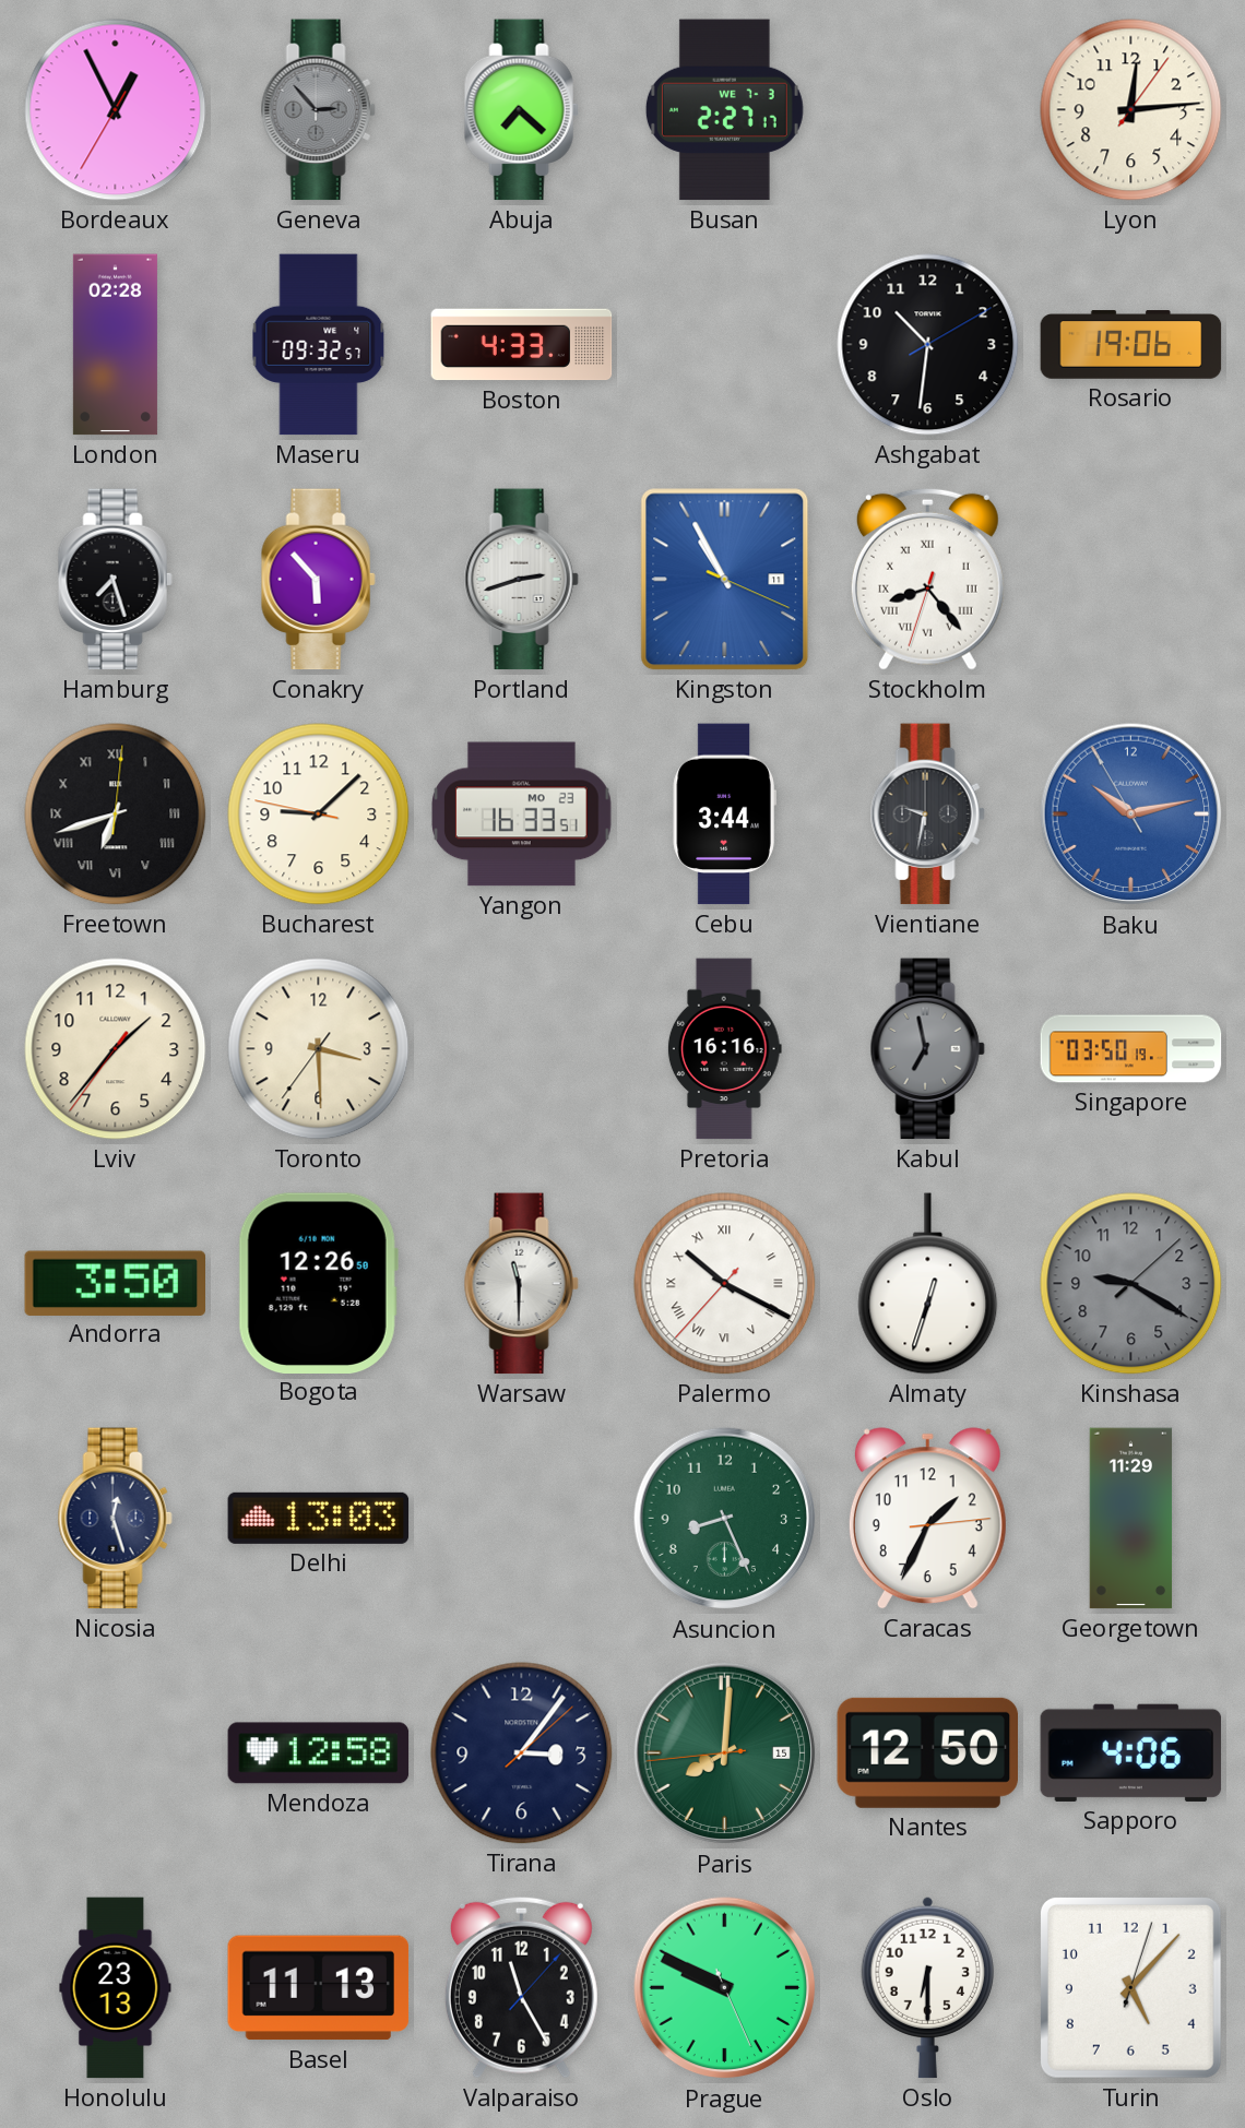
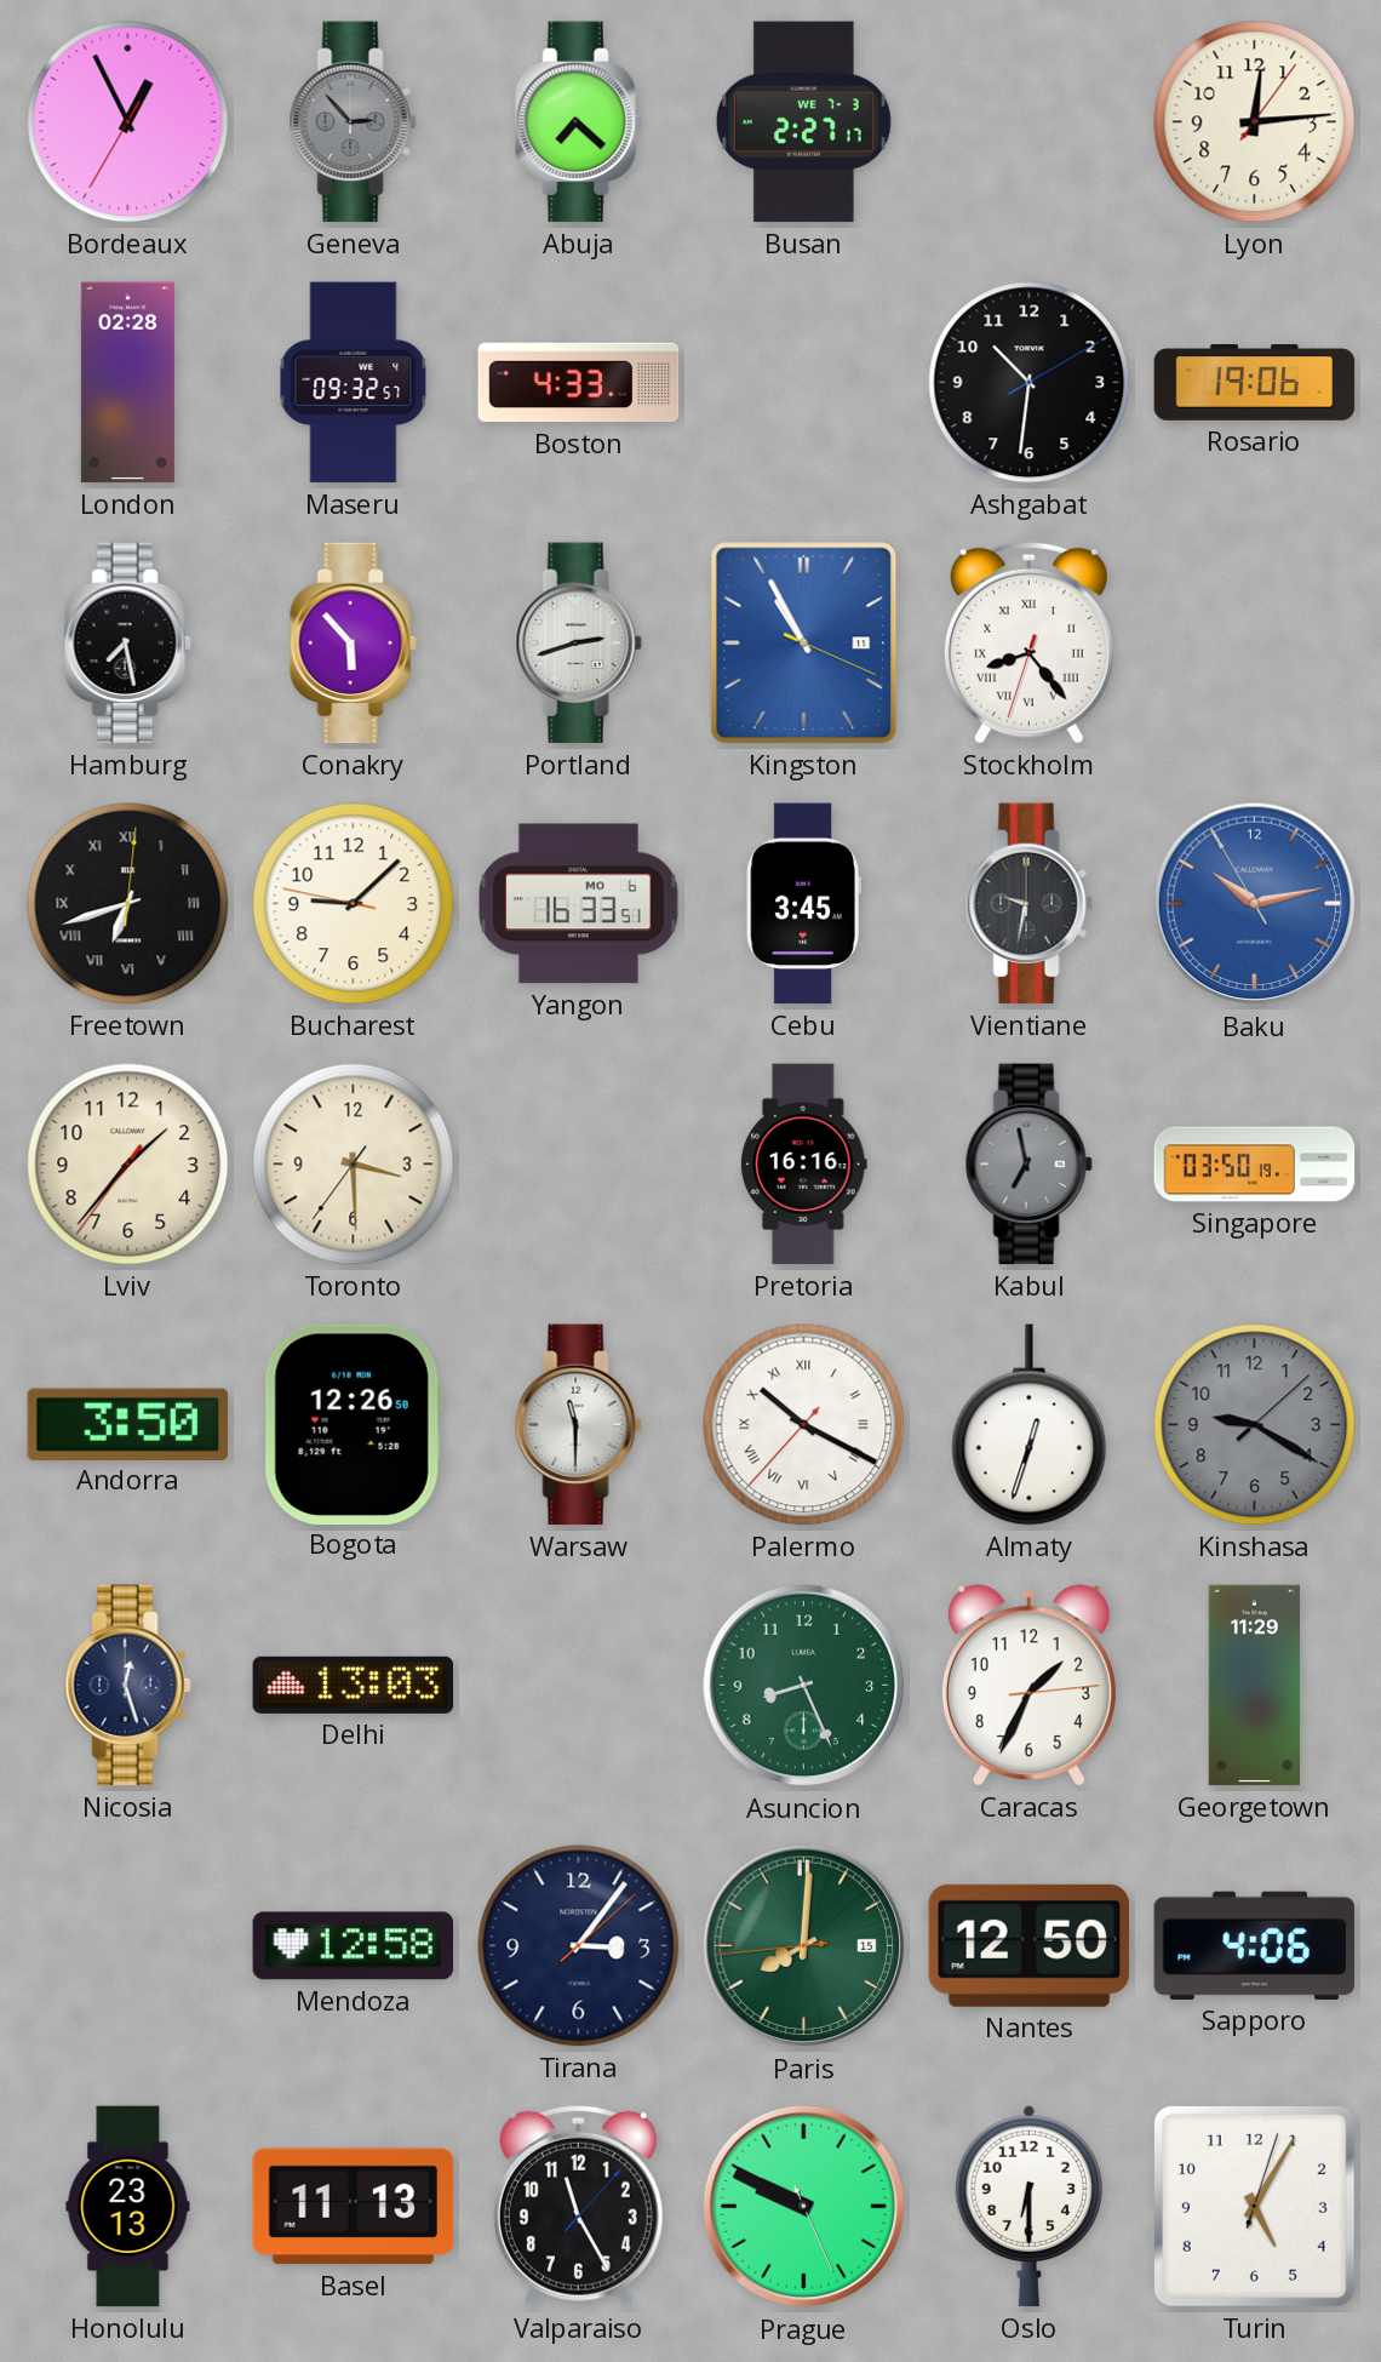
Hamburg: 7:27 -> 7:28 (127, 644)
Yangon date: MO 23 -> MO 6 (579, 904)
Cebu: 3:44 -> 3:45 (803, 904)
Turin: 5:07 -> 5:05 (1254, 2206)
